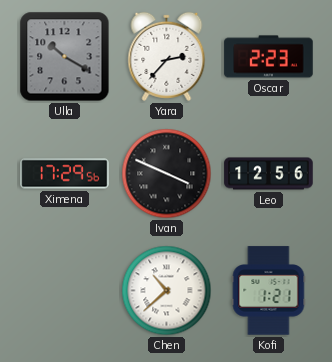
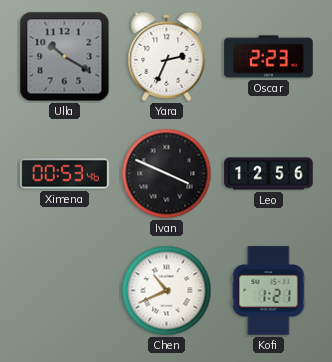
Yara: 2:37 -> 2:34 (167, 56)
Ximena: 17:29 -> 00:53 (65, 174)
Chen: 10:38 -> 10:41 (167, 291)
